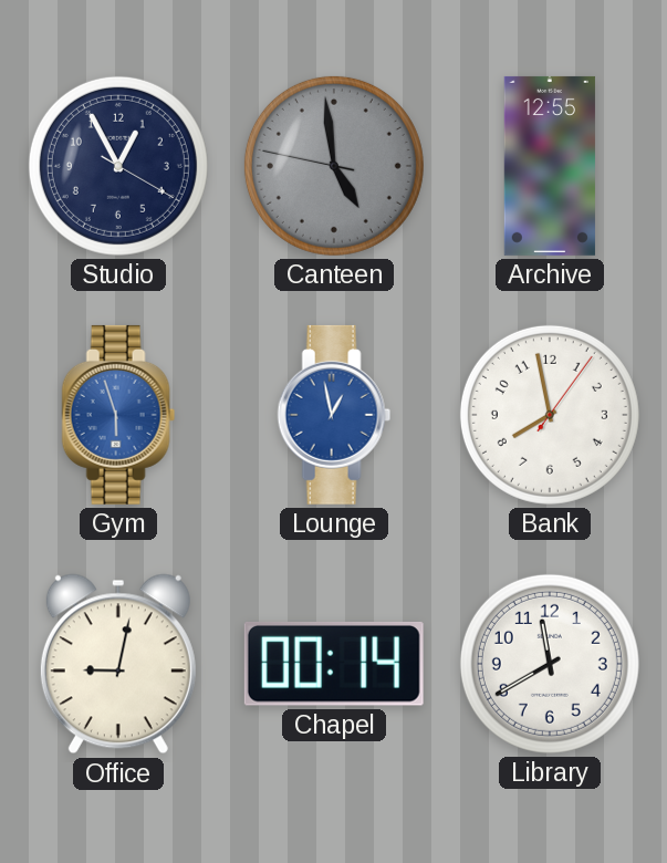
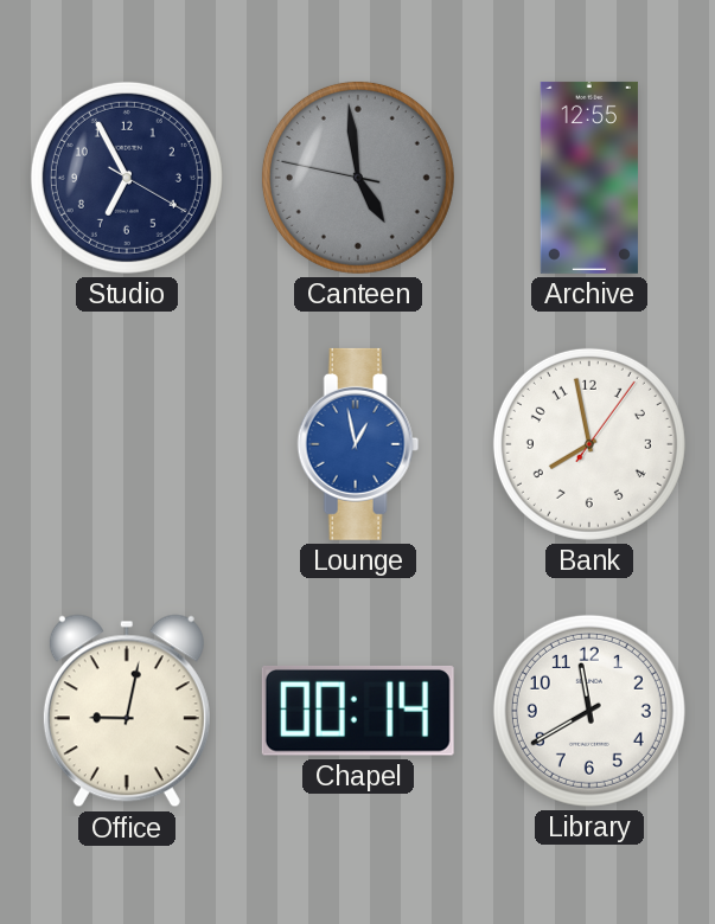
Studio: 12:55 -> 6:55 (127, 178)
Gym: 5:57 -> none (118, 415)
